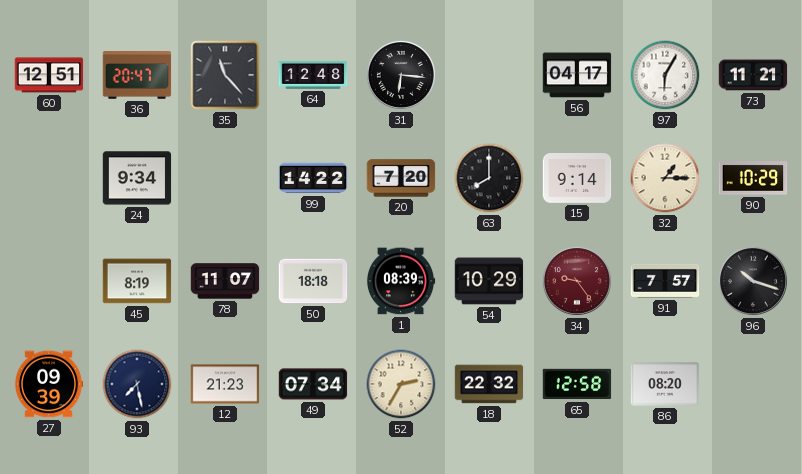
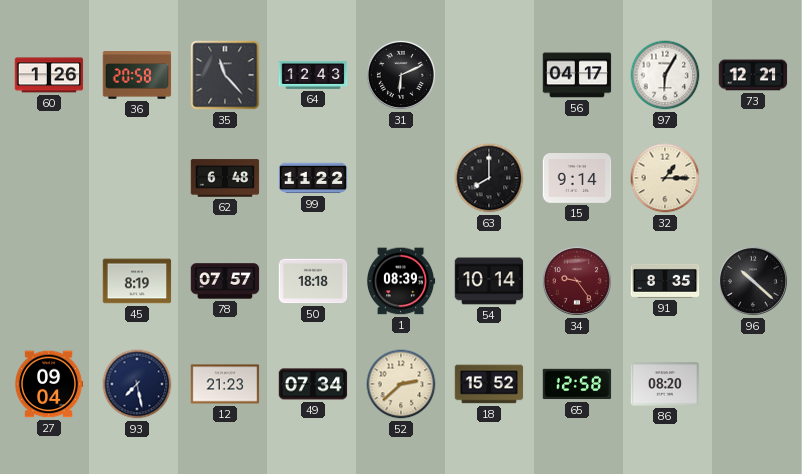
60: 12:51 -> 1:26 (49, 75)
36: 20:47 -> 20:58 (137, 75)
64: 12:48 -> 12:43 (313, 75)
31: 6:16 -> 6:11 (401, 75)
73: 11:21 -> 12:21 (753, 75)
24: 9:34 -> none (137, 178)
62: none -> 6:48 (225, 178)
99: 14:22 -> 11:22 (313, 178)
20: 7:20 -> none (401, 178)
90: 10:29 -> none (753, 178)
78: 11:07 -> 07:57 (225, 281)
54: 10:29 -> 10:14 (489, 281)
91: 7:57 -> 8:35 (665, 281)
96: 10:18 -> 10:22 (753, 281)
27: 09:39 -> 09:04 (49, 384)
52: 2:35 -> 2:38 (401, 384)
18: 22:32 -> 15:52 (489, 384)
